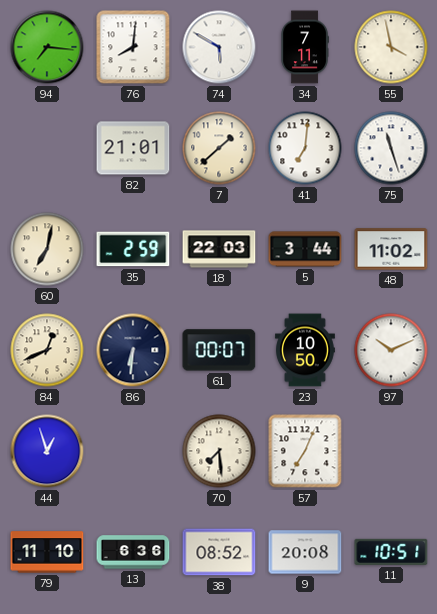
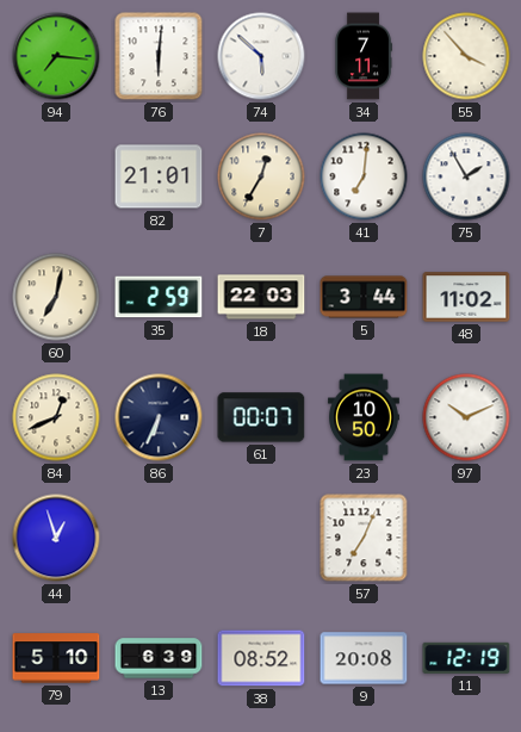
76: 8:01 -> 6:01 (159, 56)
74: 5:50 -> 5:52 (261, 56)
55: 3:58 -> 3:53 (466, 56)
7: 1:38 -> 12:35 (261, 176)
75: 11:27 -> 1:55 (466, 176)
86: 6:31 -> 6:34 (159, 417)
70: 7:29 -> none (219, 451)
79: 11:10 -> 5:10 (56, 658)
13: 6:36 -> 6:39 (159, 658)
11: 10:51 -> 12:19 (466, 658)
